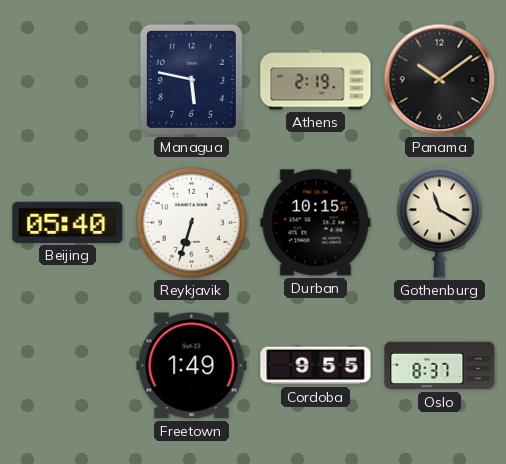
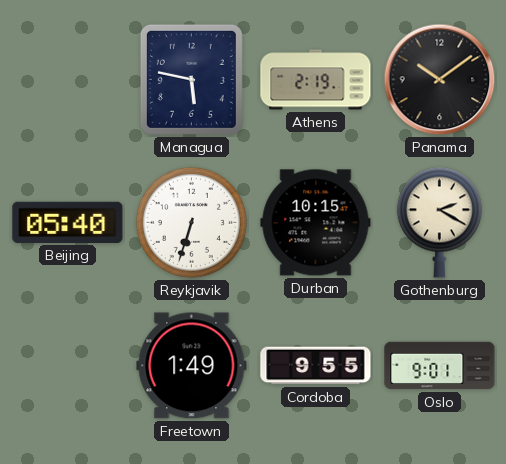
Gothenburg: 11:20 -> 2:20 (439, 222)
Oslo: 8:37 -> 9:01 (440, 366)
